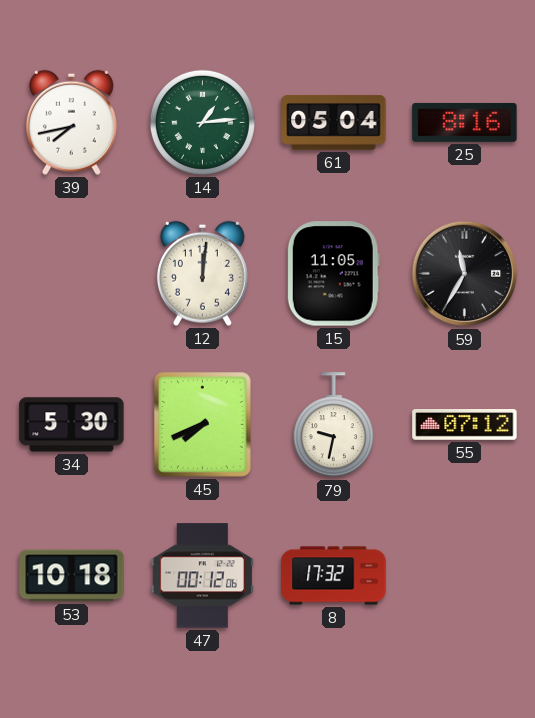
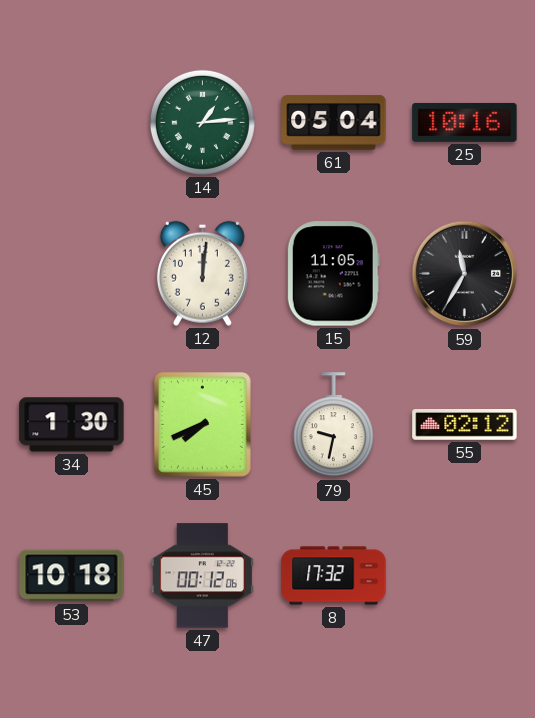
39: 7:43 -> none (71, 122)
25: 8:16 -> 10:16 (465, 122)
34: 5:30 -> 1:30 (72, 425)
55: 07:12 -> 02:12 (465, 425)
